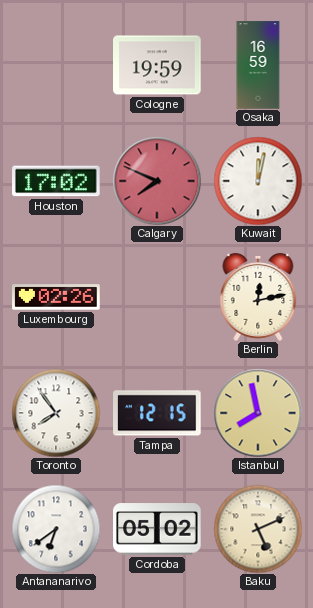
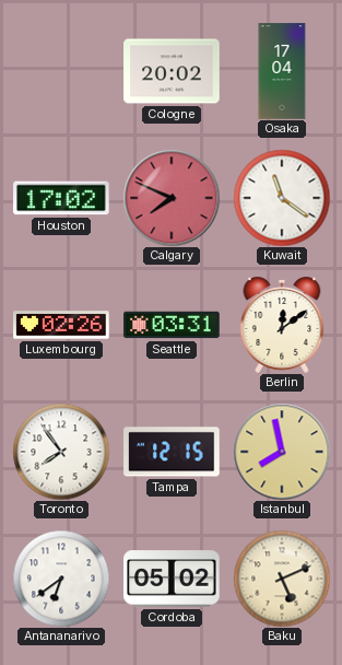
Cologne: 19:59 -> 20:02 (172, 71)
Osaka: 16:59 -> 17:04 (282, 71)
Kuwait: 12:02 -> 11:21 (282, 198)
Seattle: none -> 03:31 (172, 325)
Berlin: 12:13 -> 12:09 (282, 325)
